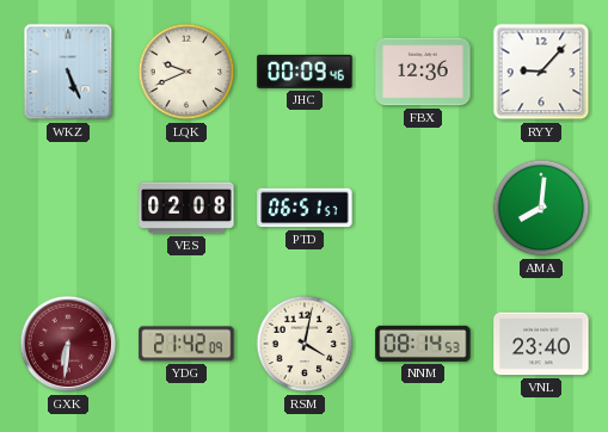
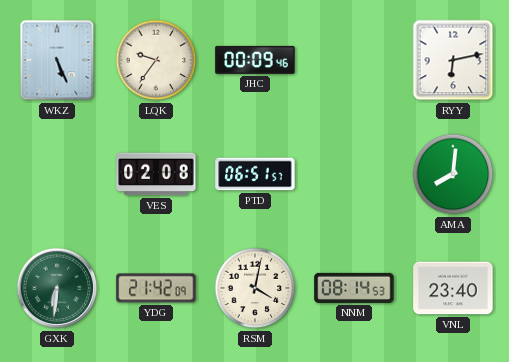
LQK: 9:41 -> 9:36 (156, 60)
FBX: 12:36 -> none (423, 72)
RYY: 9:07 -> 6:13 (453, 60)
GXK dial: burgundy -> green (57, 288)
